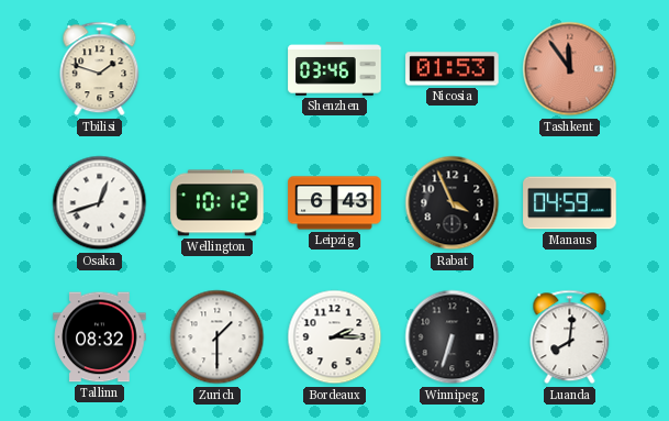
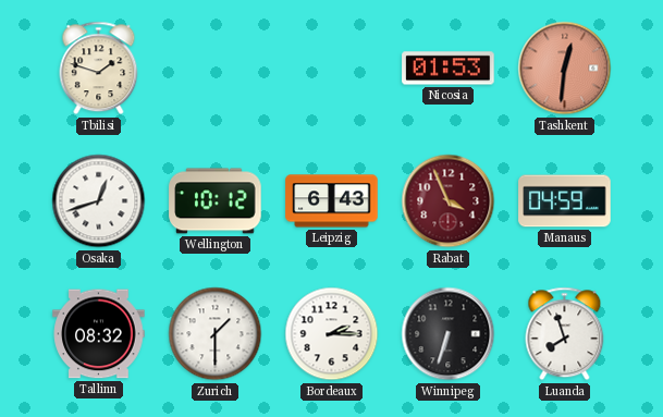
Shenzhen: 03:46 -> none (335, 69)
Tashkent: 11:54 -> 12:31 (565, 69)
Rabat dial: black -> burgundy (449, 201)
Luanda: 8:01 -> 7:57 (565, 334)
